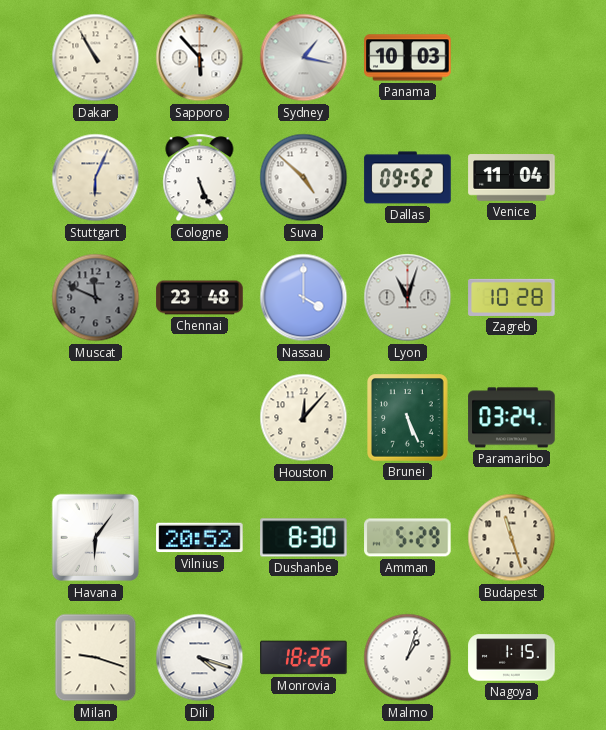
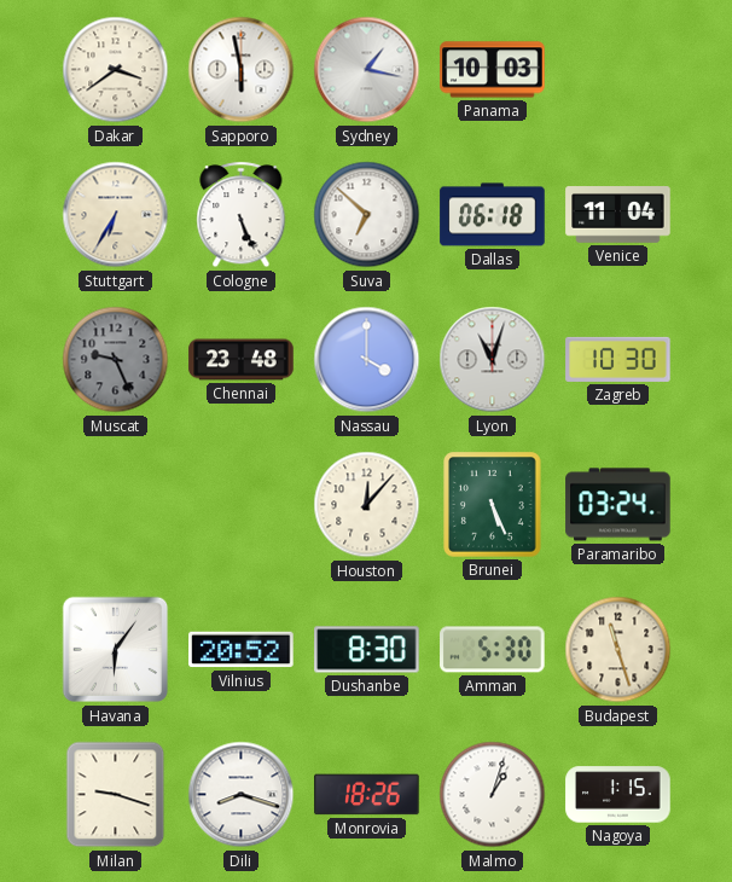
Dakar: 10:55 -> 3:39 (116, 70)
Sapporo: 5:53 -> 5:58 (242, 70)
Stuttgart: 6:04 -> 6:35 (116, 215)
Suva: 4:52 -> 6:52 (367, 215)
Dallas: 09:52 -> 06:18 (493, 215)
Muscat: 11:49 -> 9:26 (116, 360)
Zagreb: 10:28 -> 10:30 (618, 359)
Amman: 5:29 -> 5:30 (493, 650)
Dili: 4:18 -> 8:18 (242, 795)
